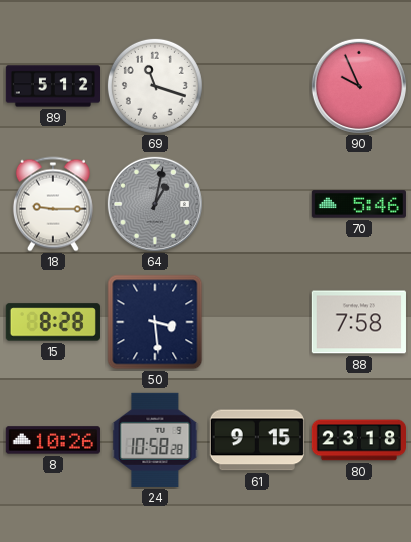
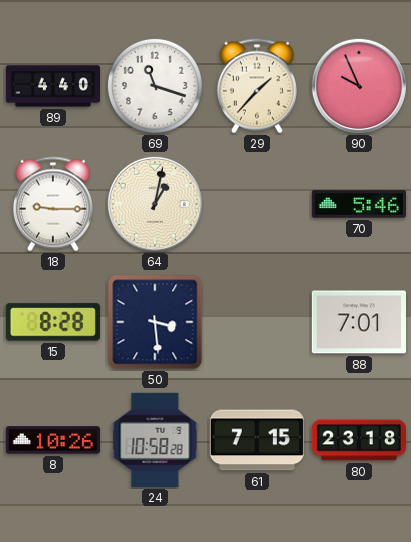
89: 5:12 -> 4:40 (52, 86)
29: none -> 1:37 (257, 86)
64 dial: grey -> cream (155, 204)
88: 7:58 -> 7:01 (359, 322)
61: 9:15 -> 7:15 (257, 440)
